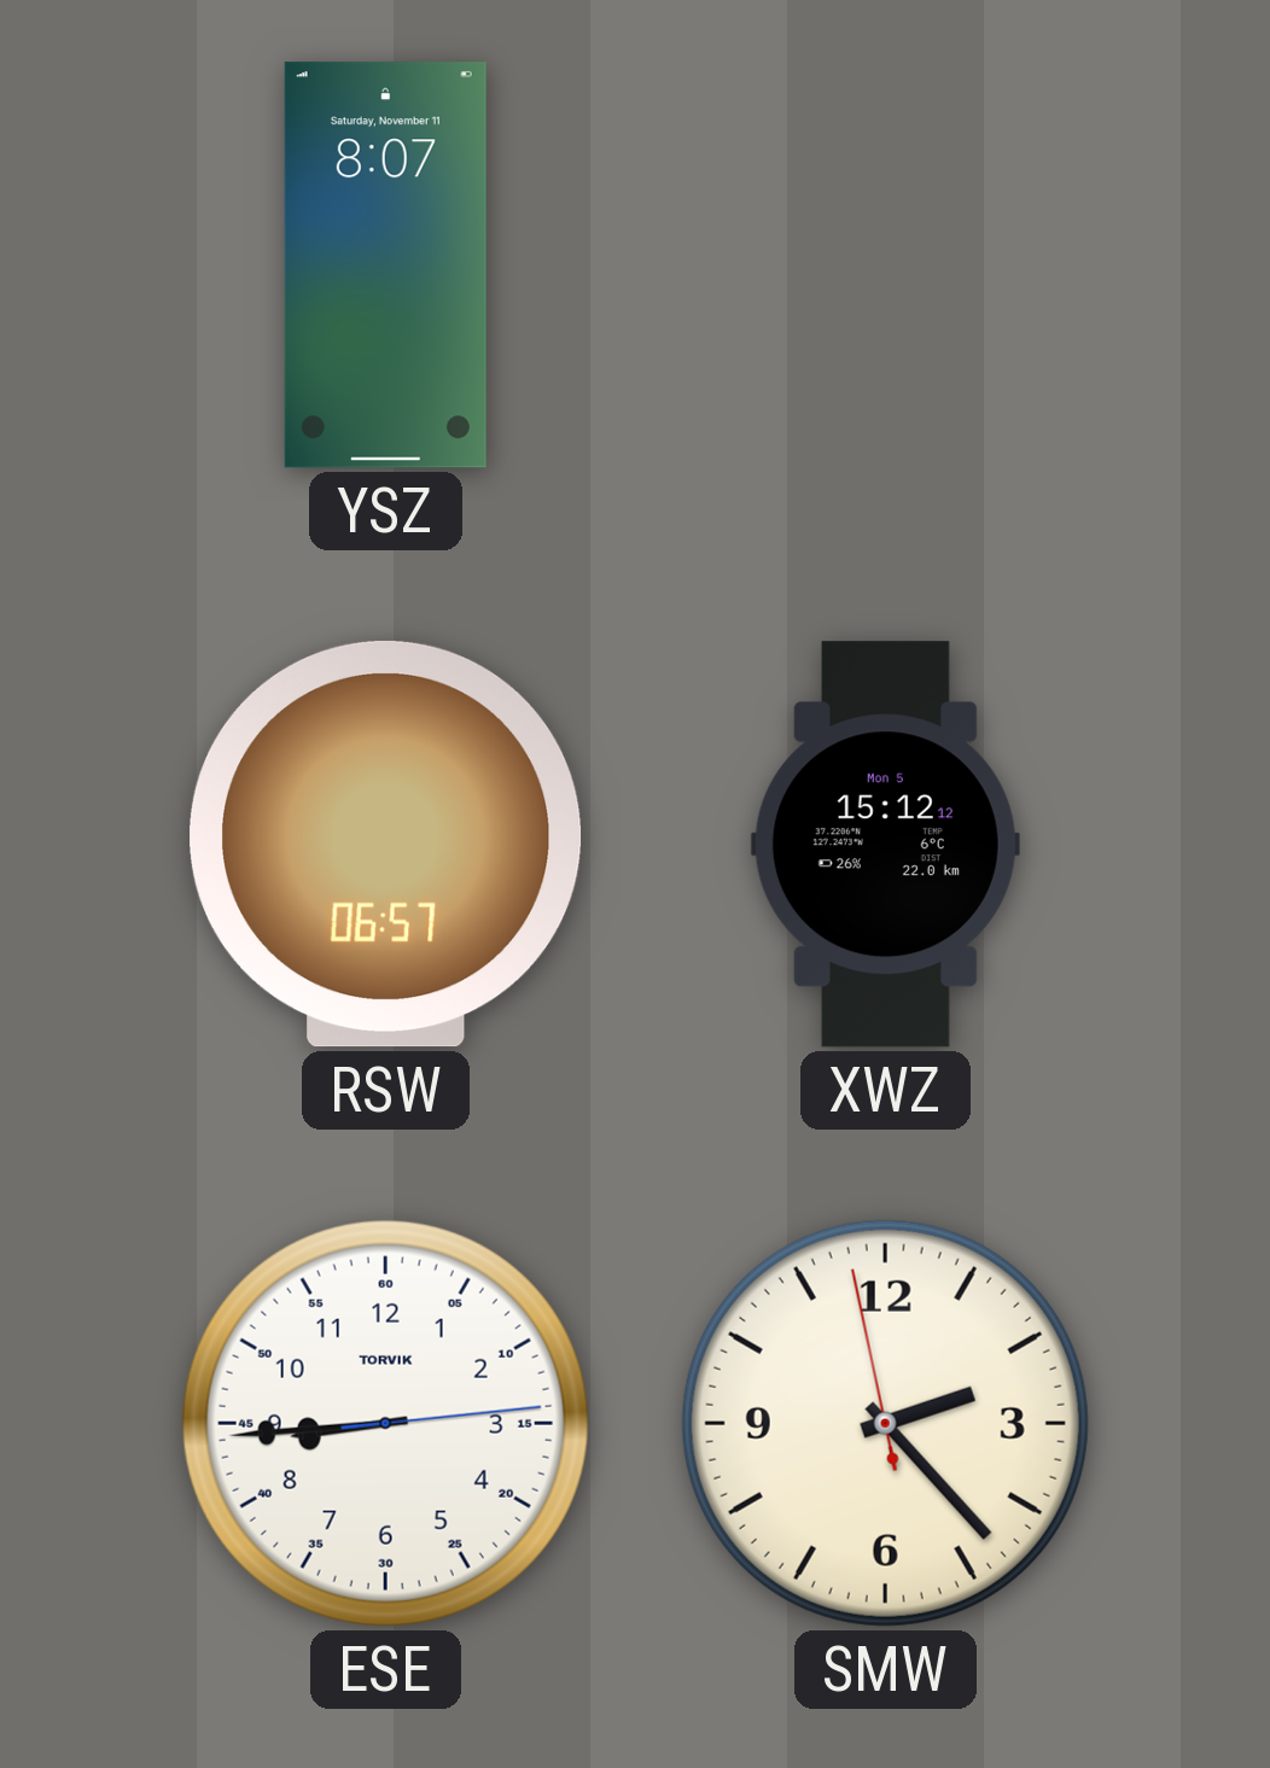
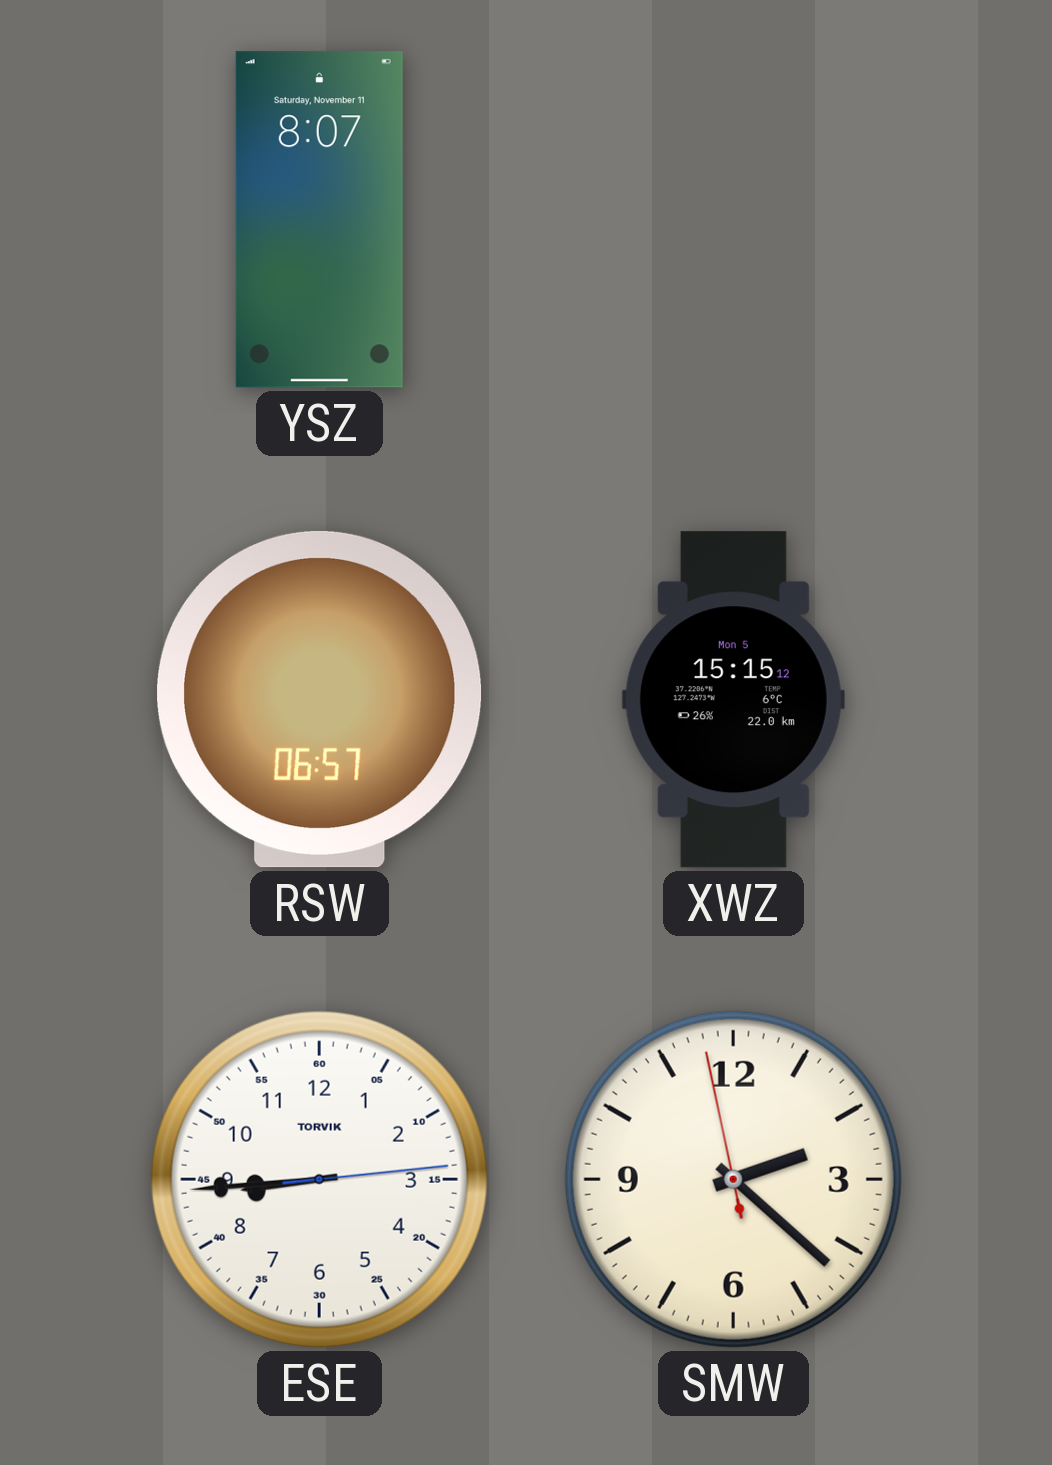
XWZ: 15:12 -> 15:15 (733, 700)
SMW: 2:22 -> 2:21 (733, 1179)
